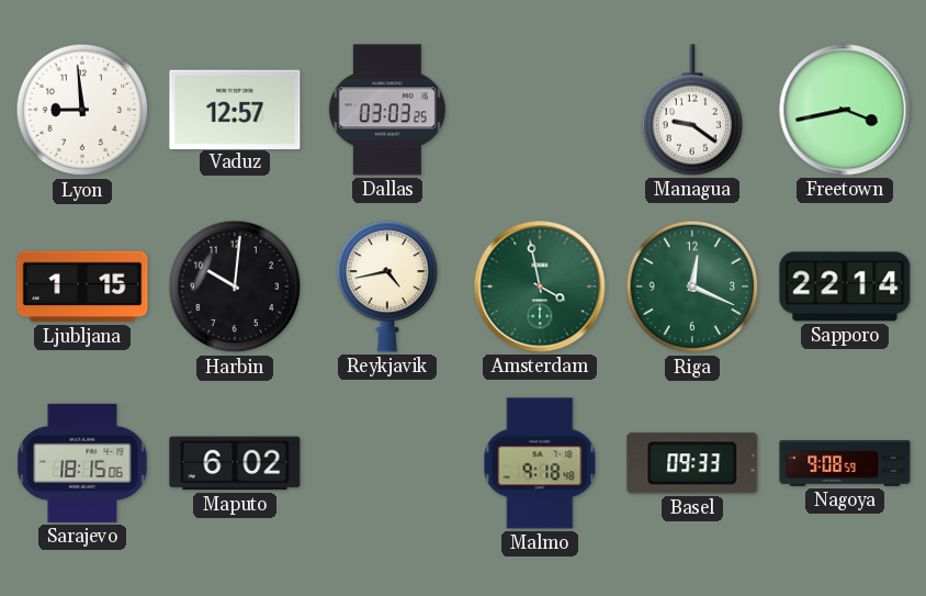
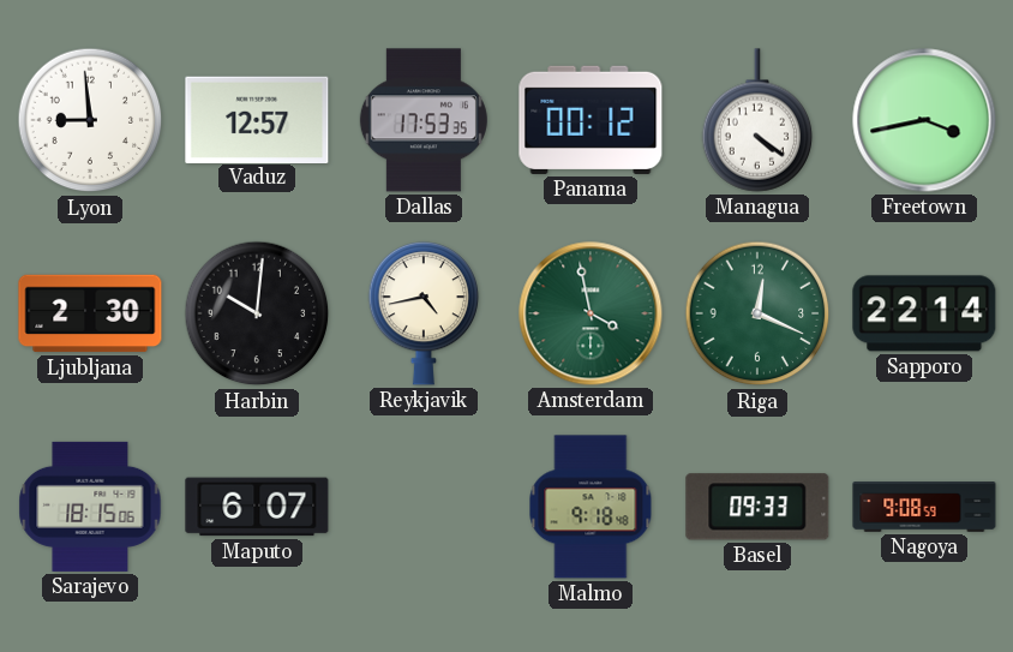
Dallas: 03:03 -> 17:53 (424, 120)
Panama: none -> 00:12 (591, 120)
Managua: 9:21 -> 4:21 (757, 120)
Ljubljana: 1:15 -> 2:30 (90, 313)
Maputo: 6:02 -> 6:07 (257, 507)
